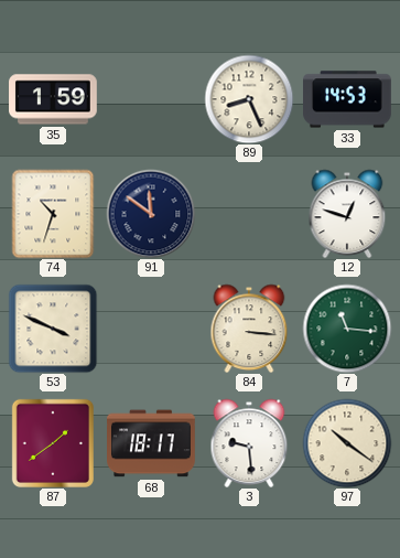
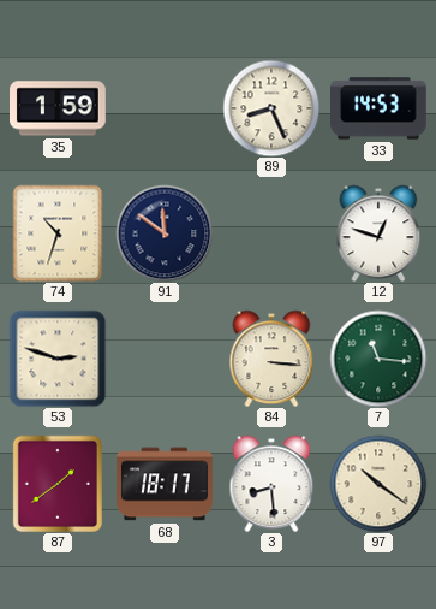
53: 3:49 -> 2:48 (58, 359)
3: 9:29 -> 8:29 (271, 484)
